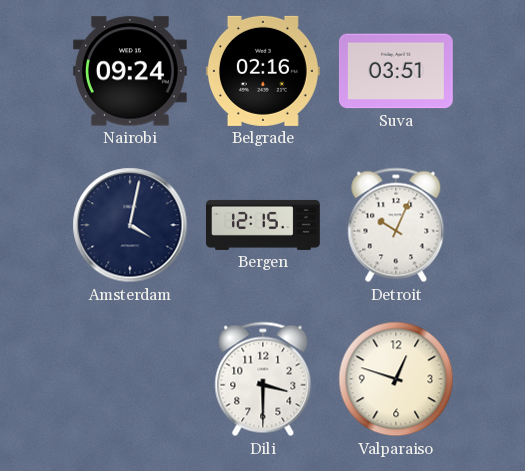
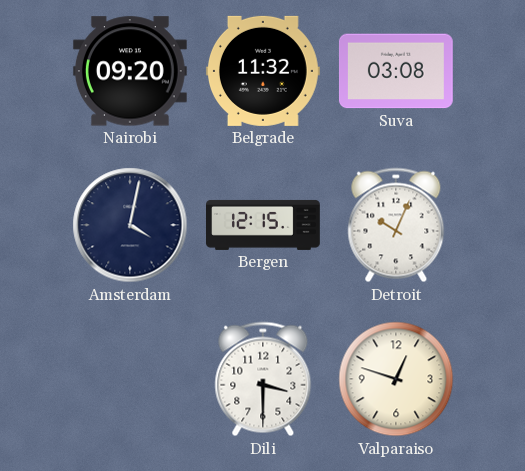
Nairobi: 09:24 -> 09:20 (130, 71)
Belgrade: 02:16 -> 11:32 (263, 71)
Suva: 03:51 -> 03:08 (396, 71)
